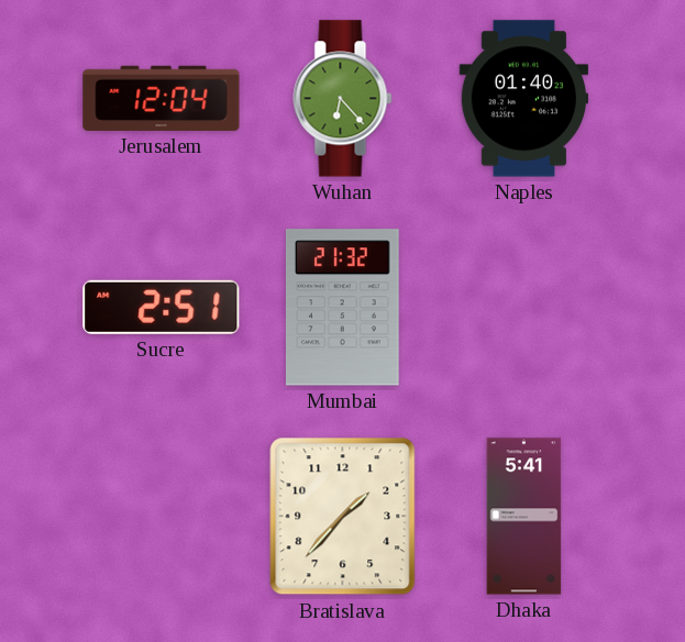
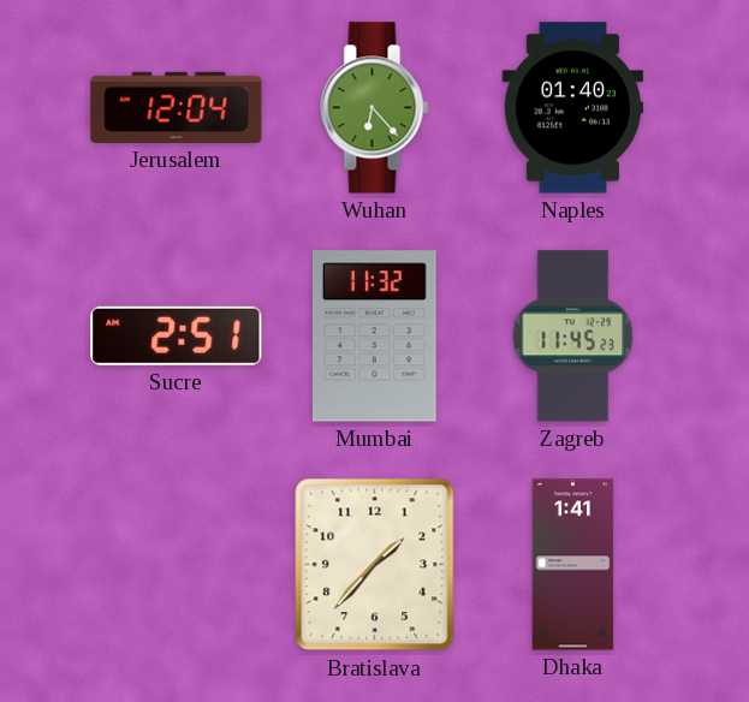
Mumbai: 21:32 -> 11:32 (374, 337)
Zagreb: none -> 11:45 (573, 337)
Dhaka: 5:41 -> 1:41 (573, 565)
